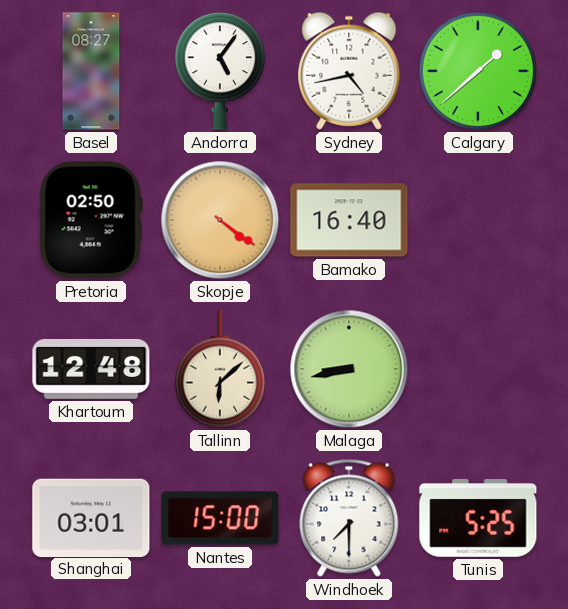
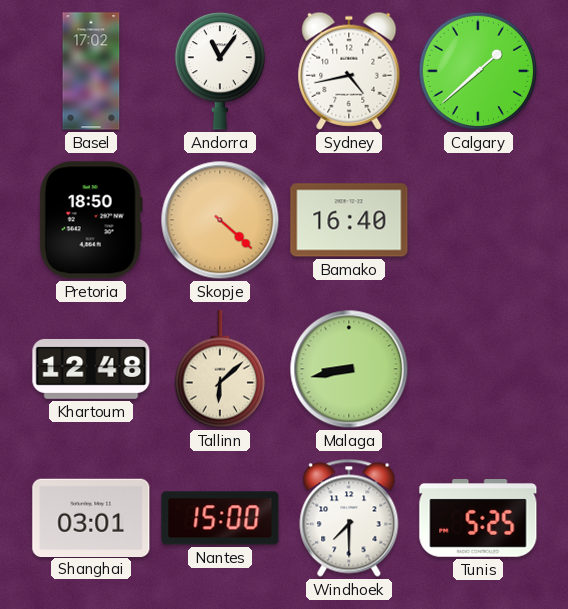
Basel: 08:27 -> 17:02 (91, 71)
Andorra: 5:06 -> 11:06 (220, 71)
Pretoria: 02:50 -> 18:50 (91, 220)
Skopje: 4:21 -> 4:22 (220, 220)
